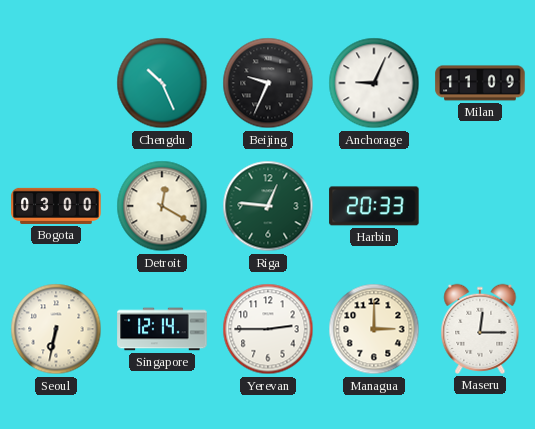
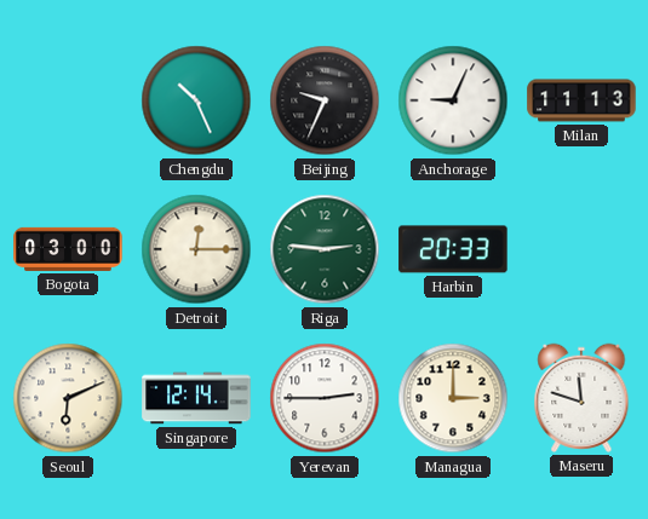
Milan: 11:09 -> 11:13 (581, 100)
Detroit: 12:20 -> 12:15 (196, 249)
Riga: 12:46 -> 2:46 (325, 249)
Seoul: 6:32 -> 6:11 (68, 398)
Maseru: 12:15 -> 11:48 (581, 398)
